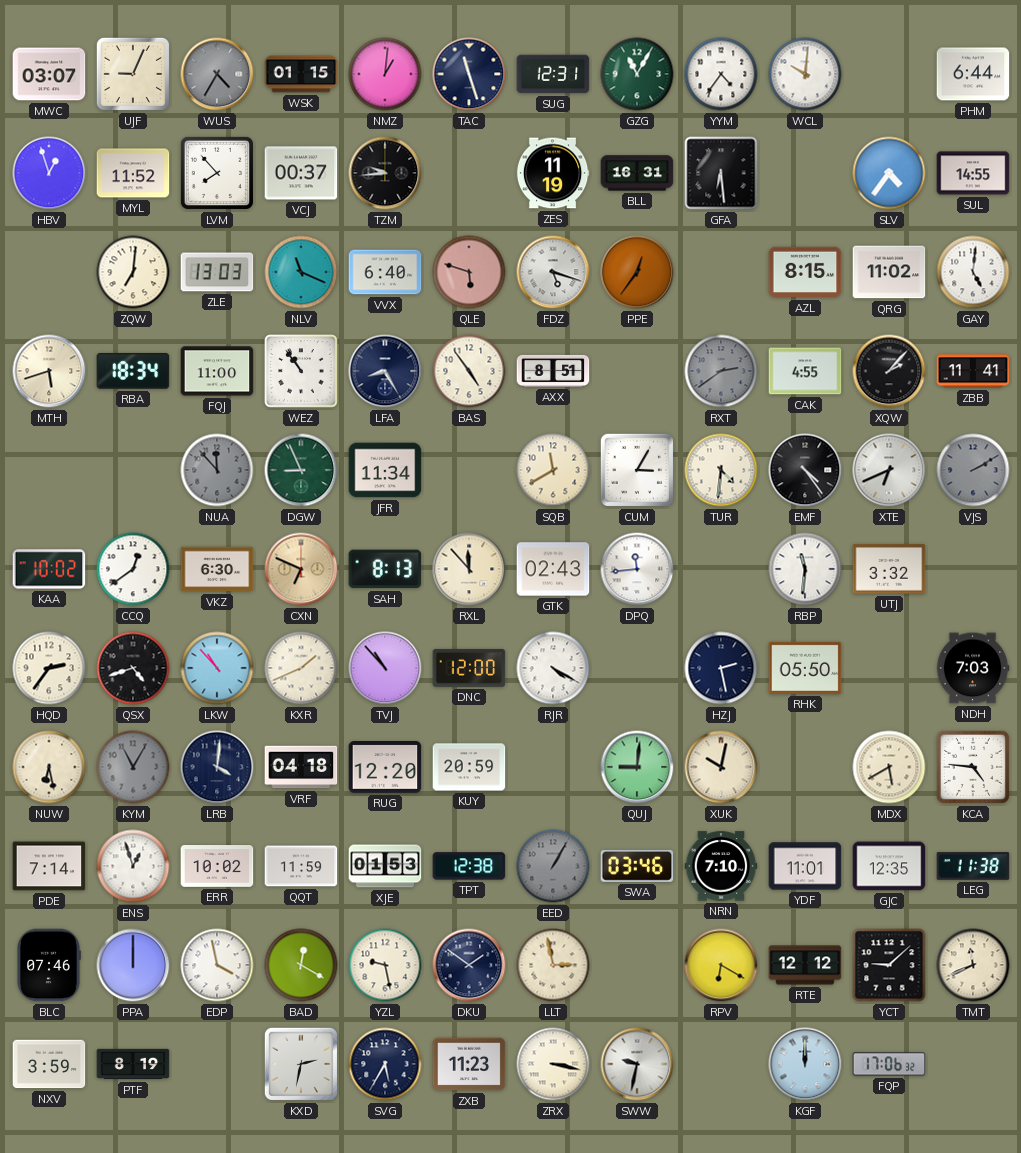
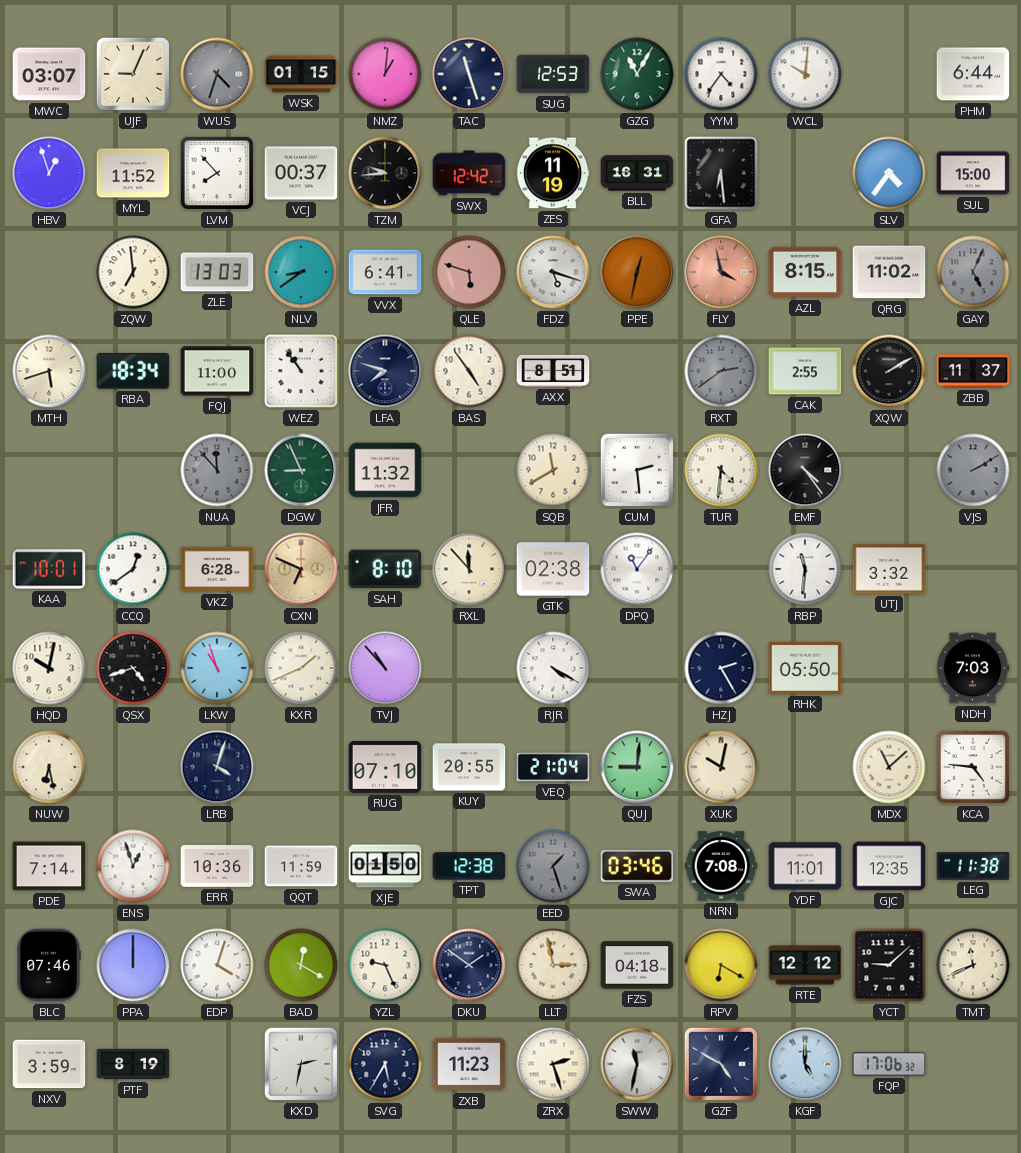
WUS: 4:35 -> 4:33 (217, 74)
SUG: 12:31 -> 12:53 (553, 74)
SWX: none -> 12:42 (469, 173)
SUL: 14:55 -> 15:00 (973, 173)
ZQW: 7:01 -> 6:59 (133, 272)
NLV: 11:19 -> 8:39 (301, 272)
VVX: 6:40 -> 6:41 (385, 272)
PPE: 12:36 -> 12:32 (637, 272)
FLY: none -> 3:58 (721, 272)
GAY: 5:01 -> 5:04 (973, 272)
GAY dial: white -> grey (973, 272)
LFA: 8:25 -> 7:48 (385, 371)
CAK: 4:55 -> 2:55 (805, 371)
XQW: 2:07 -> 2:10 (889, 371)
ZBB: 11:41 -> 11:37 (973, 371)
JFR: 11:34 -> 11:32 (385, 470)
CUM: 3:05 -> 2:29 (637, 470)
XTE: 6:41 -> none (889, 470)
KAA: 10:02 -> 10:01 (49, 569)
VKZ: 6:30 -> 6:28 (217, 569)
SAH: 8:13 -> 8:10 (385, 569)
GTK: 02:43 -> 02:38 (553, 569)
DPQ: 11:44 -> 11:06 (637, 569)
HQD: 2:36 -> 10:02 (49, 668)
LKW: 10:53 -> 10:57 (217, 668)
DNC: 12:00 -> none (469, 668)
HZJ: 2:28 -> 2:25 (721, 668)
KYM: 11:05 -> none (133, 767)
LRB: 4:01 -> 4:03 (217, 767)
VRF: 04:18 -> none (301, 767)
RUG: 12:20 -> 07:10 (385, 768)
KUY: 20:59 -> 20:55 (469, 767)
VEQ: none -> 21:04 (553, 767)
MDX: 5:40 -> 11:08 (889, 767)
ERR: 10:02 -> 10:36 (217, 867)
XJE: 01:53 -> 01:50 (385, 866)
EED: 1:05 -> 1:27 (553, 866)
NRN: 7:10 -> 7:08 (721, 866)
EDP: 3:58 -> 4:03 (217, 965)
YZL: 9:28 -> 9:26 (385, 965)
FZS: none -> 04:18 (637, 965)
ZRX: 3:17 -> 2:27 (553, 1064)
SWW: 9:32 -> 11:32 (637, 1064)
GZF: none -> 4:50 (721, 1064)
KGF: 12:00 -> 5:00 (805, 1064)
